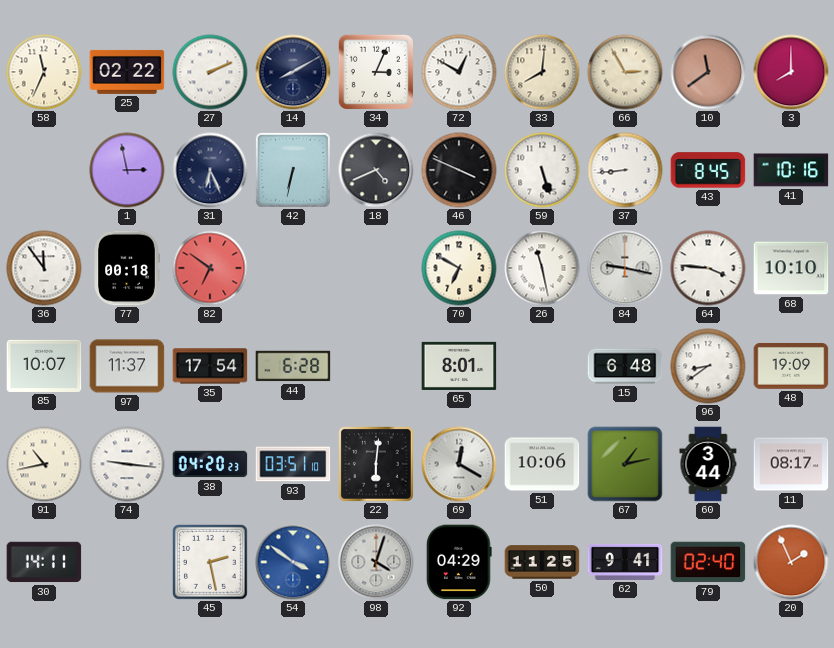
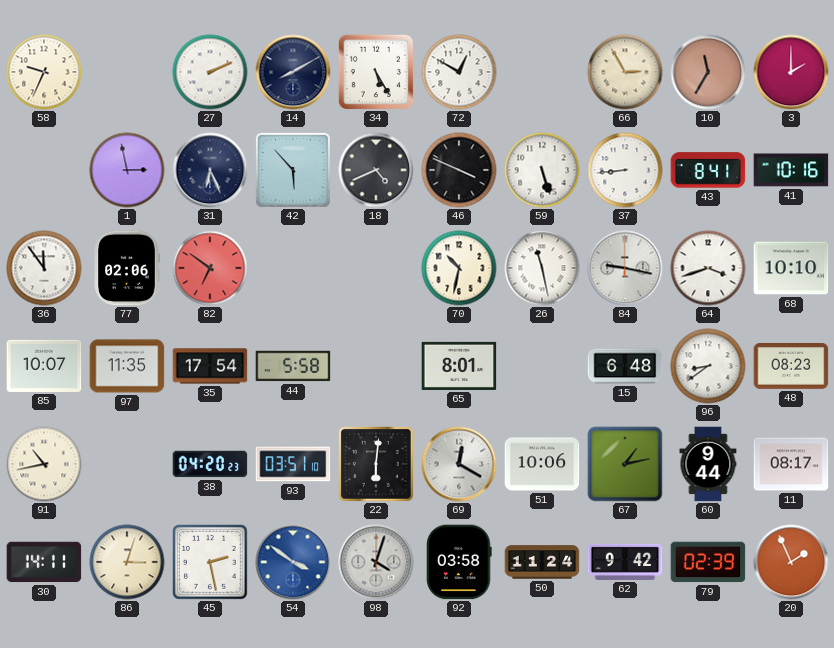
58: 11:34 -> 9:34 (44, 72)
25: 02:22 -> none (127, 72)
34: 3:04 -> 5:25 (375, 71)
33: 8:01 -> none (542, 72)
10: 11:39 -> 11:35 (708, 72)
3: 8:00 -> 2:00 (791, 72)
42: 6:32 -> 5:53 (293, 170)
43: 8:45 -> 8:41 (708, 170)
77: 00:18 -> 02:06 (127, 268)
70: 6:50 -> 10:32 (459, 268)
64: 3:46 -> 3:42 (708, 268)
97: 11:37 -> 11:35 (127, 366)
44: 6:28 -> 5:58 (293, 366)
48: 19:09 -> 08:23 (791, 366)
74: 9:16 -> none (127, 464)
60: 3:44 -> 9:44 (708, 464)
86: none -> 3:03 (127, 562)
92: 04:29 -> 03:58 (459, 562)
50: 11:25 -> 11:24 (542, 562)
62: 9:41 -> 9:42 (625, 562)
79: 02:40 -> 02:39 (708, 562)
